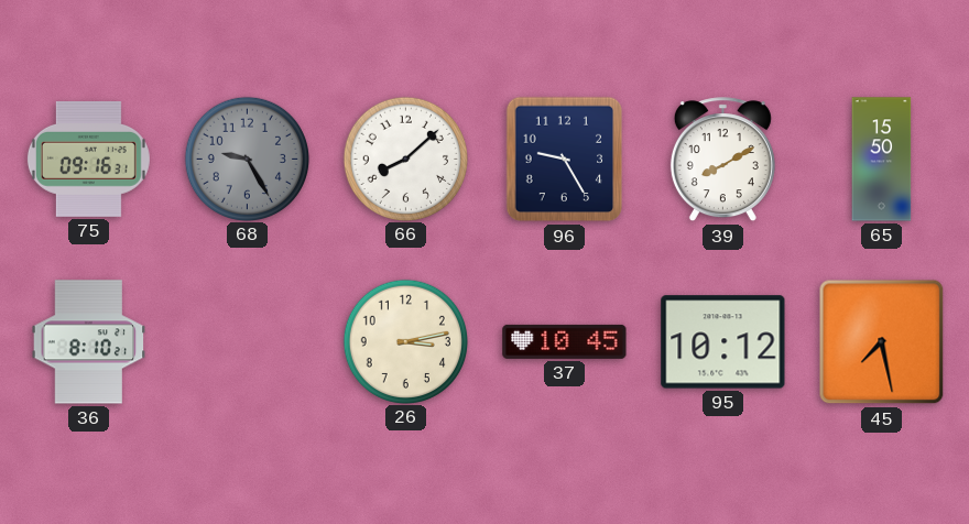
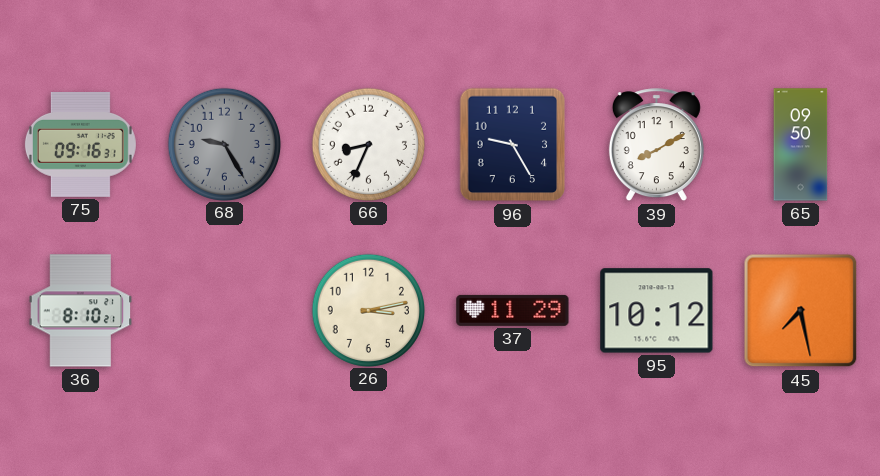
66: 8:08 -> 8:34 (368, 144)
65: 15:50 -> 09:50 (801, 145)
37: 10:45 -> 11:29 (513, 310)
